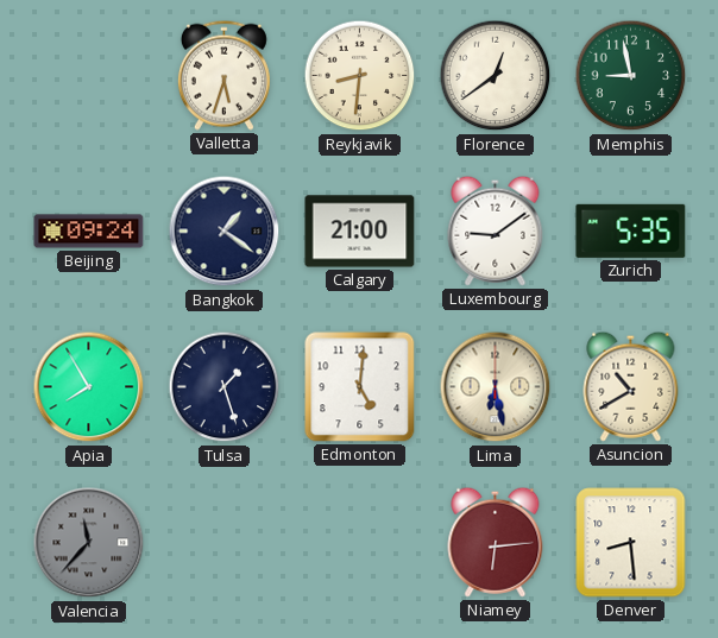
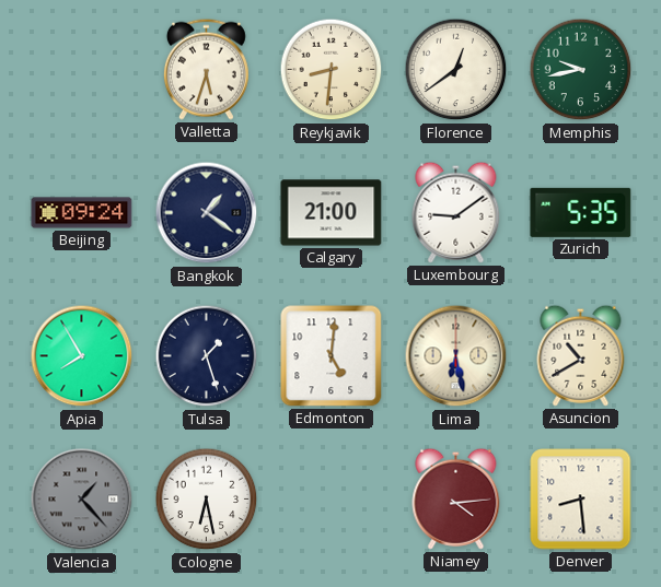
Memphis: 8:58 -> 9:43 (581, 70)
Valencia: 11:37 -> 1:23 (82, 500)
Cologne: none -> 6:28 (207, 500)
Niamey: 6:14 -> 4:14 (456, 498)
